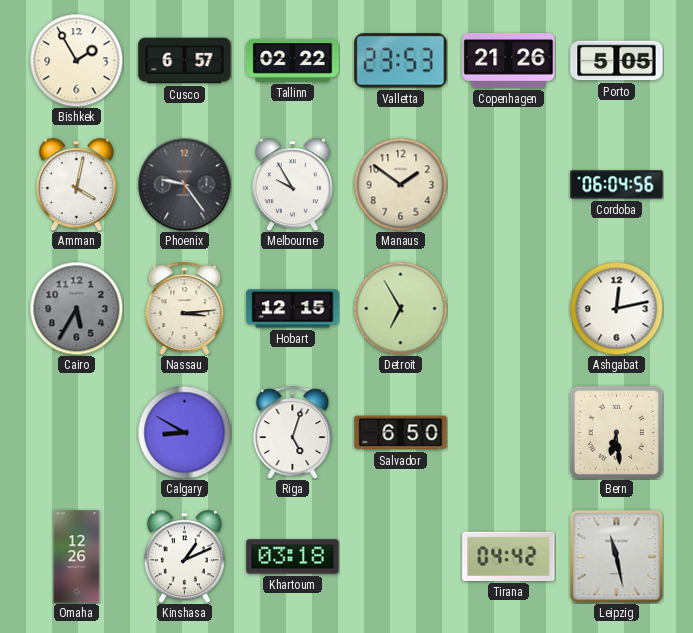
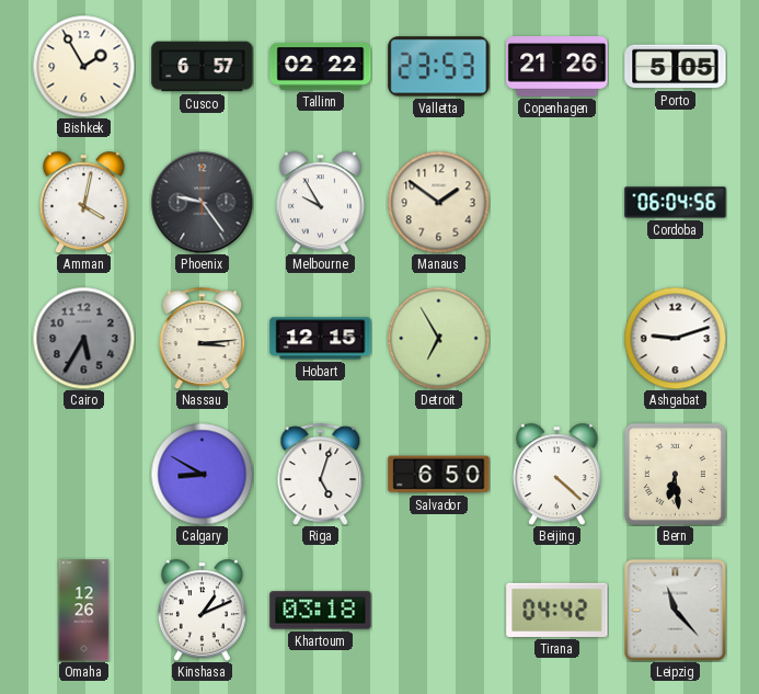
Ashgabat: 12:13 -> 9:12 (675, 338)
Beijing: none -> 4:22 (556, 474)
Leipzig: 11:28 -> 11:23 (675, 610)
